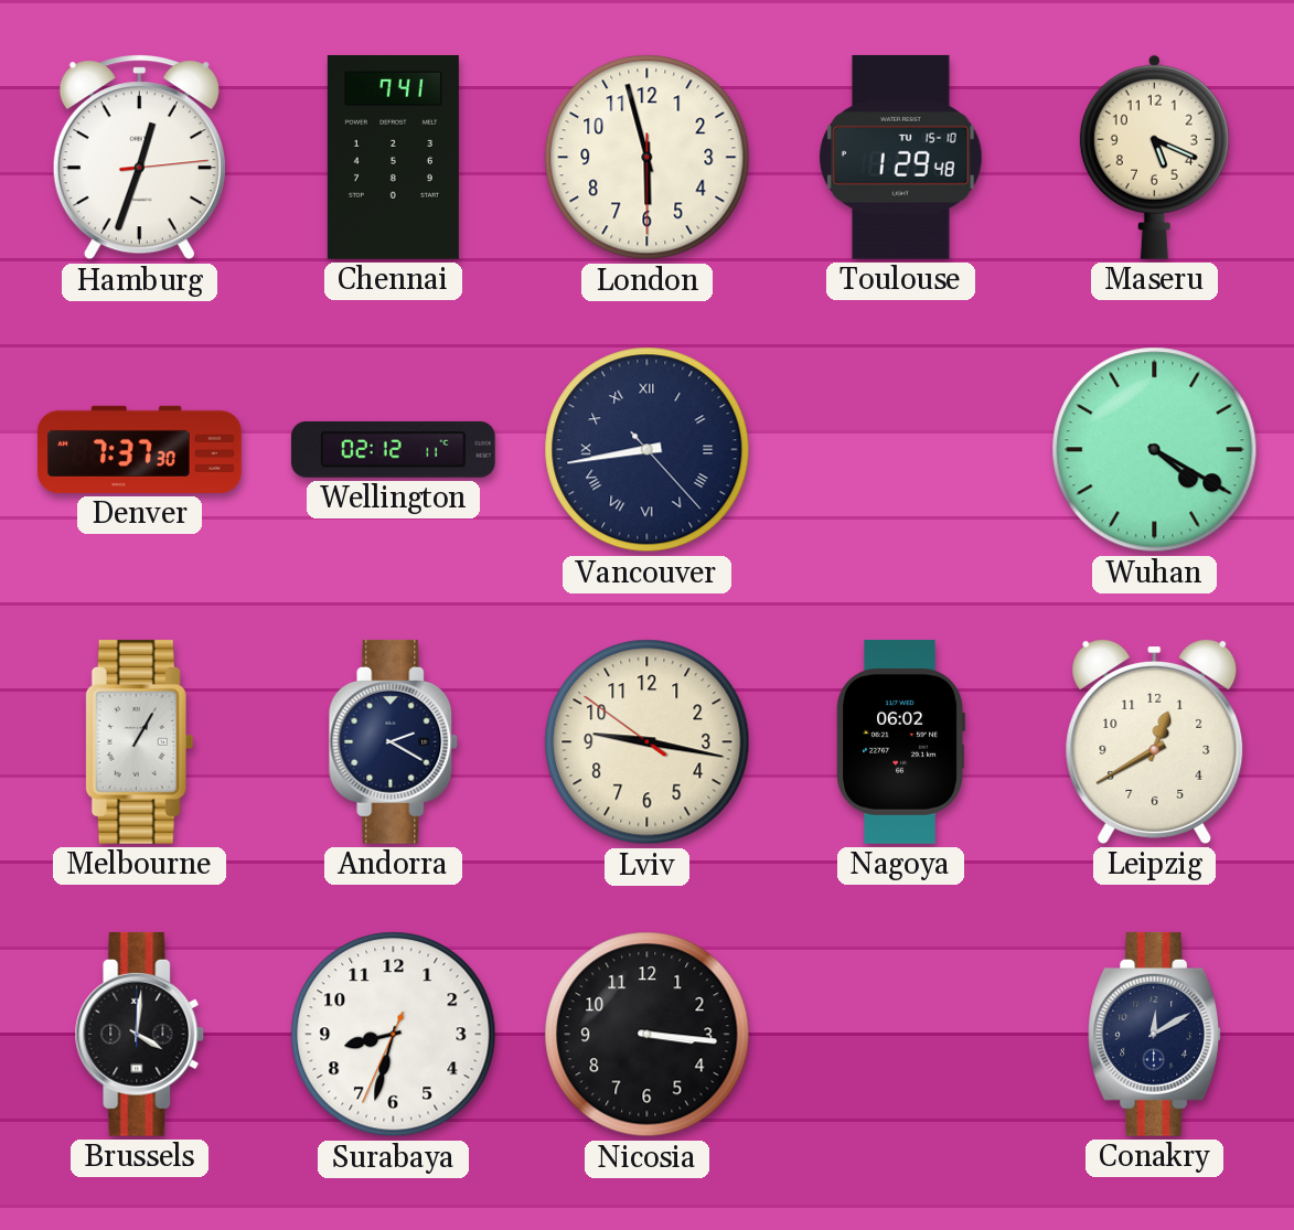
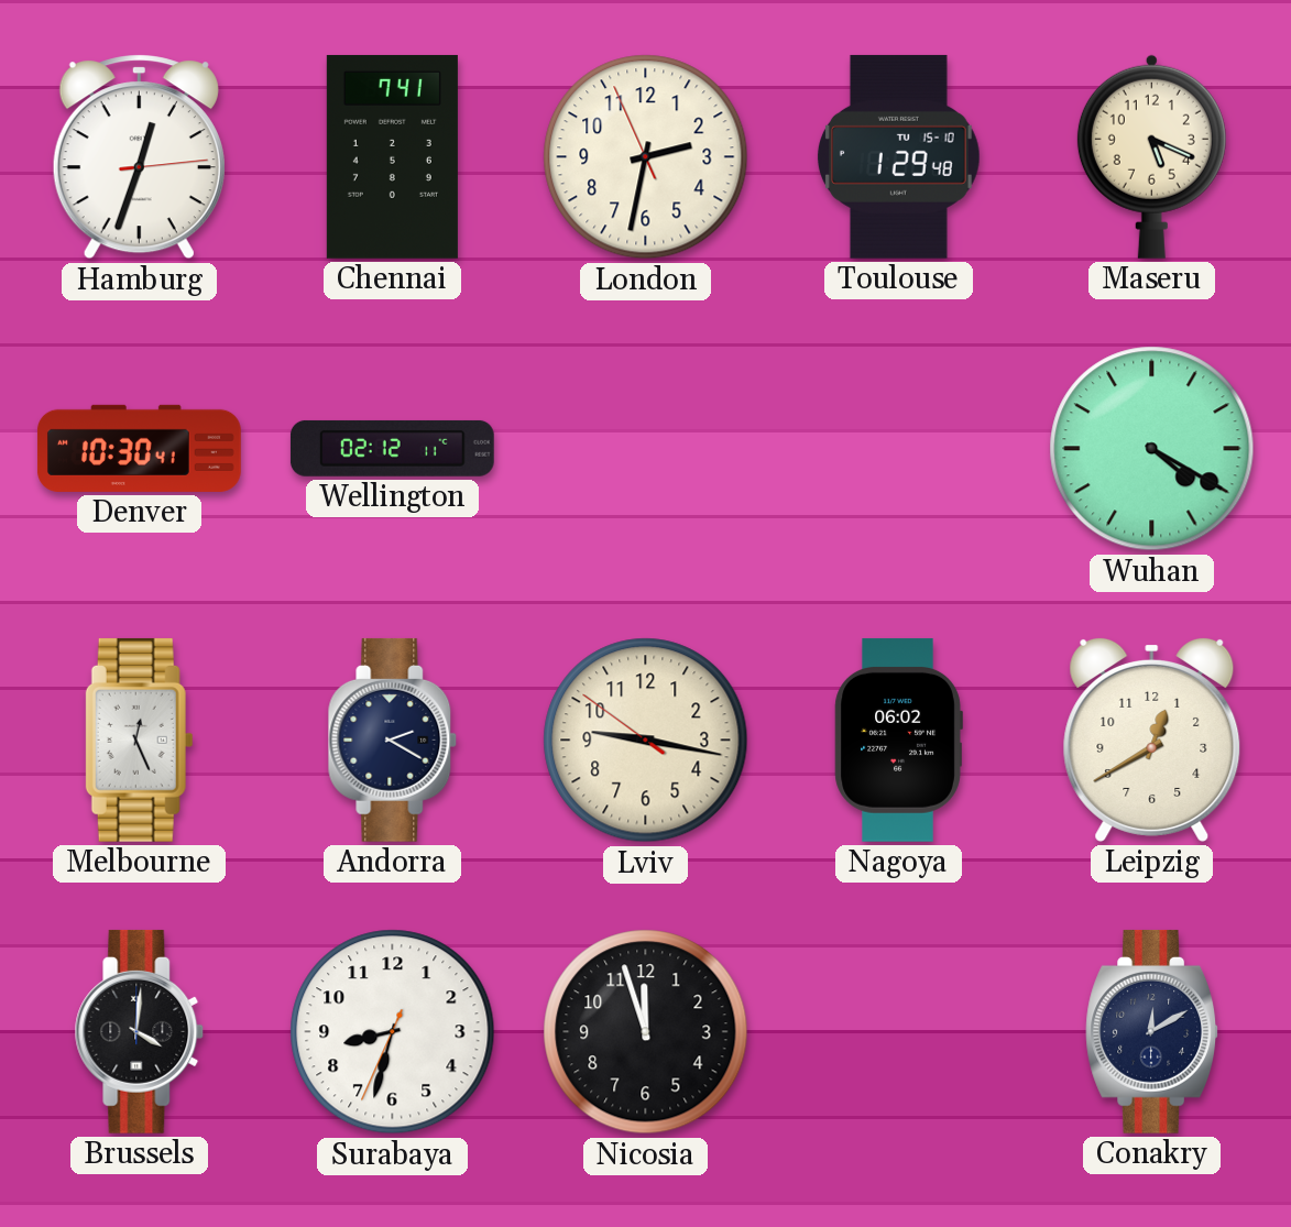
London: 5:57 -> 2:31 (646, 157)
Denver: 7:37 -> 10:30 (139, 448)
Vancouver: 8:43 -> none (648, 450)
Melbourne: 1:05 -> 12:26 (139, 740)
Nicosia: 3:16 -> 11:57 (646, 1032)
